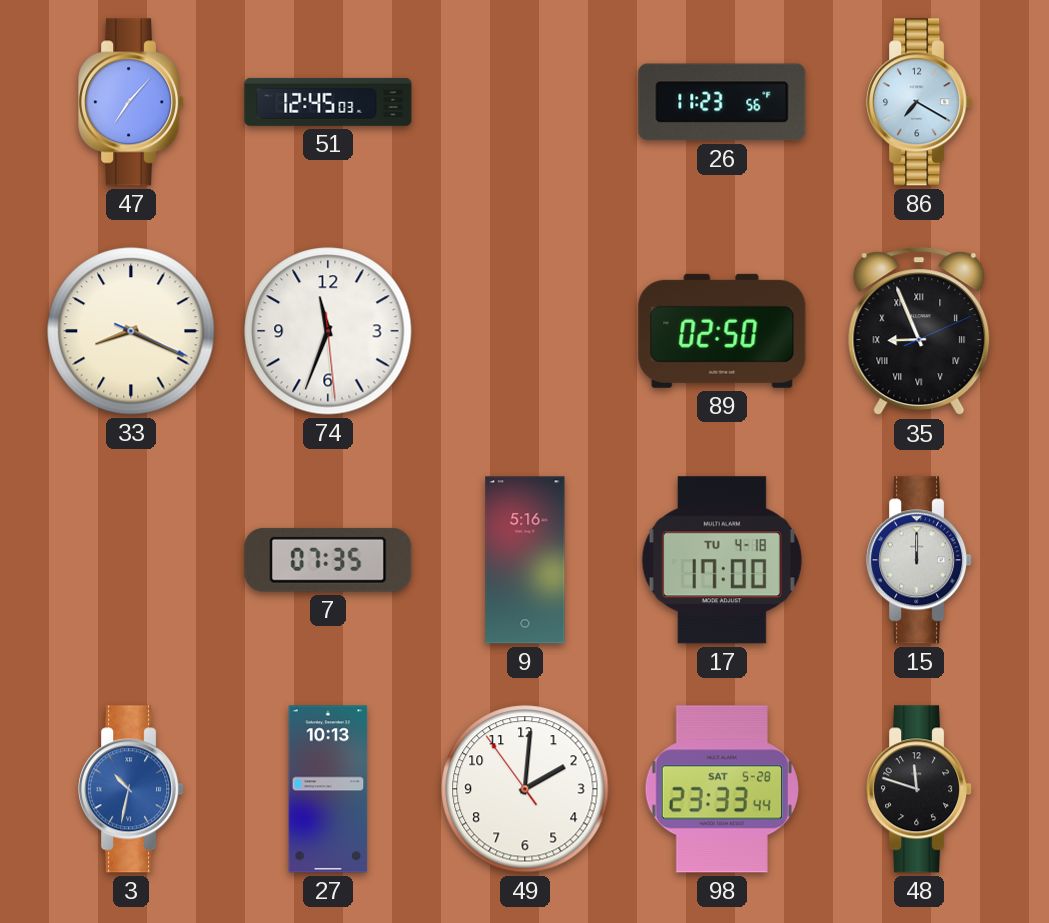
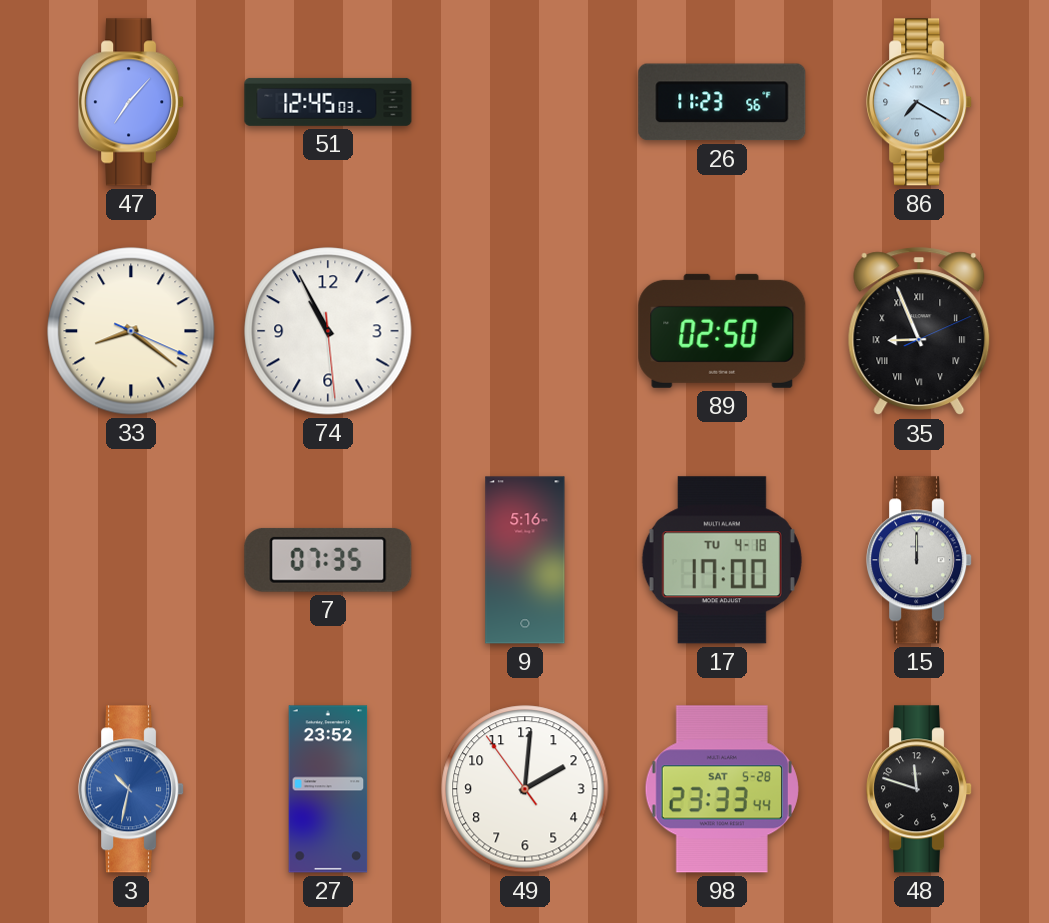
33: 8:19 -> 8:21 (131, 331)
74: 11:33 -> 10:55 (328, 331)
27: 10:13 -> 23:52 (328, 789)
